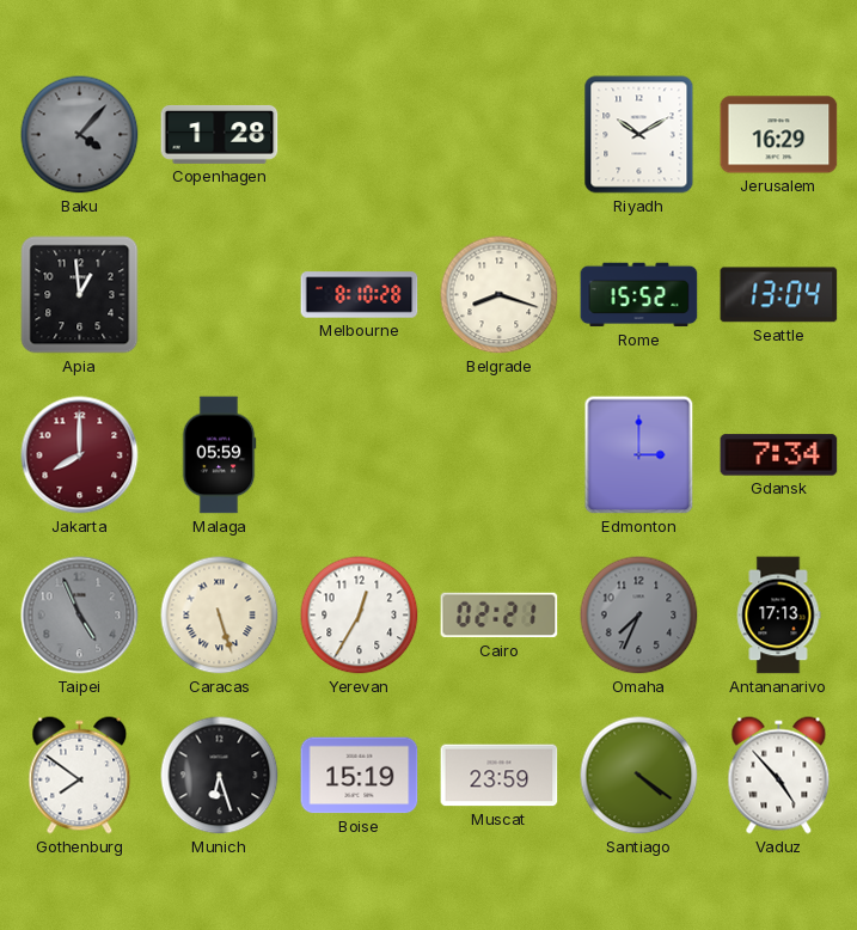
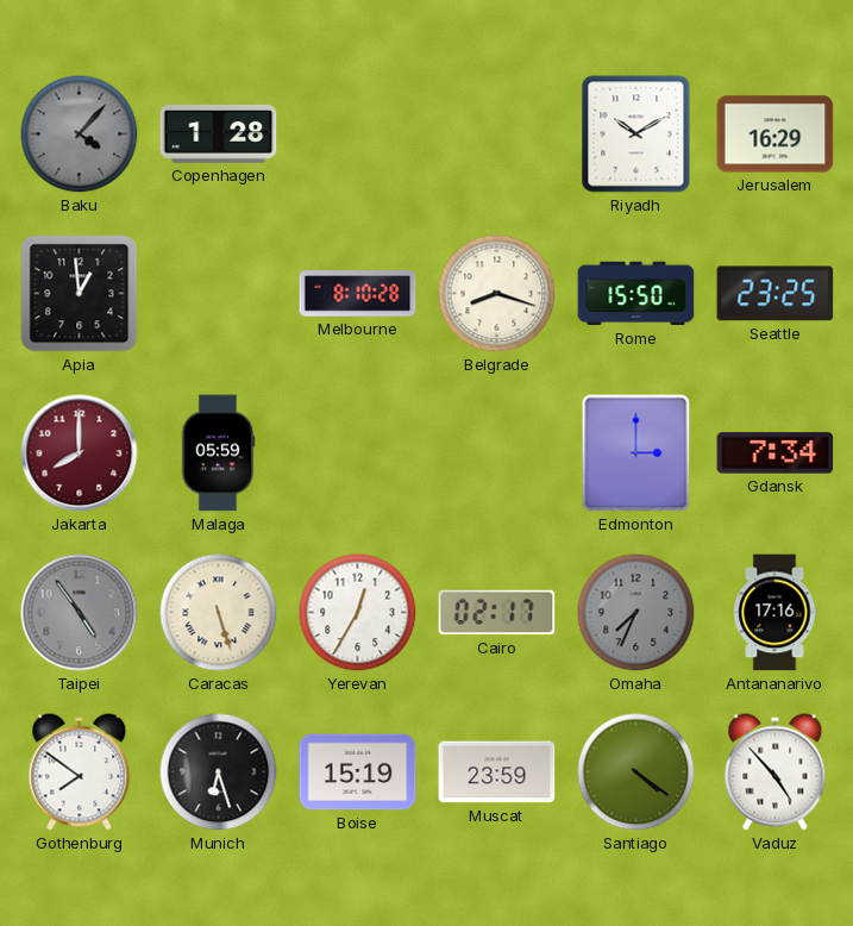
Rome: 15:52 -> 15:50 (636, 294)
Seattle: 13:04 -> 23:25 (776, 294)
Taipei: 4:56 -> 4:54 (80, 613)
Cairo: 02:21 -> 02:17 (497, 613)
Antananarivo: 17:13 -> 17:16 (774, 613)
